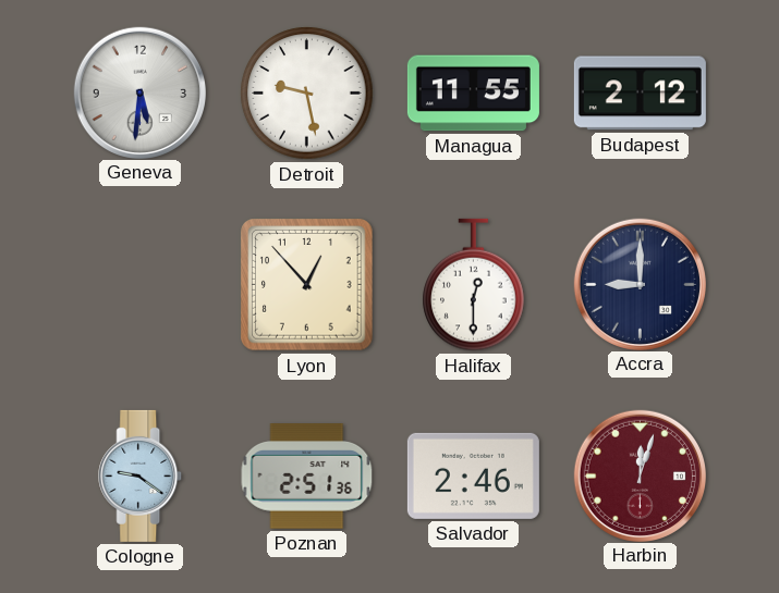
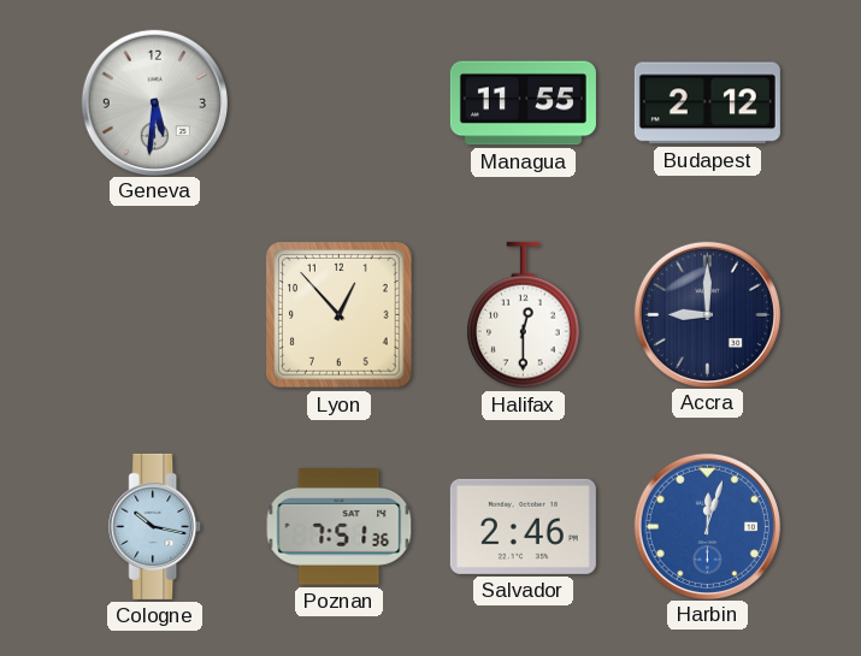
Detroit: 9:28 -> none (307, 94)
Cologne: 9:21 -> 10:17 (155, 526)
Poznan: 2:51 -> 7:51 (340, 527)
Harbin dial: burgundy -> blue (707, 526)
